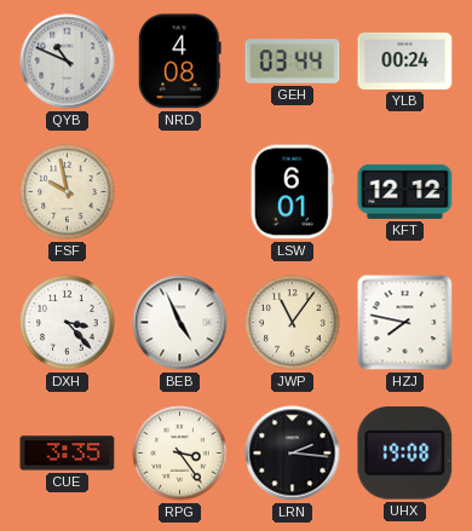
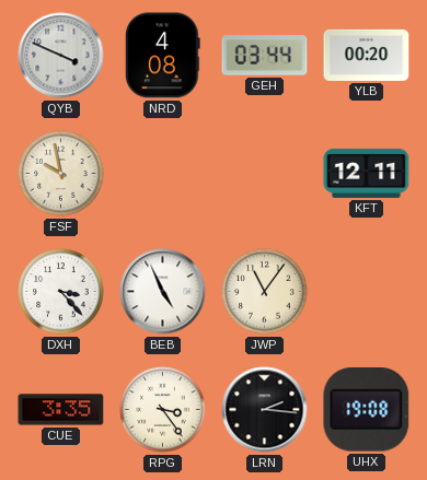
QYB: 10:49 -> 3:49 (61, 56)
YLB: 00:24 -> 00:20 (367, 55)
LSW: 6:01 -> none (292, 192)
KFT: 12:12 -> 12:11 (367, 173)
HZJ: 7:47 -> none (405, 323)
